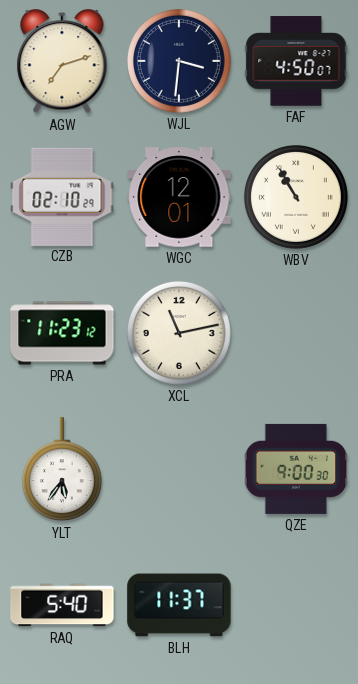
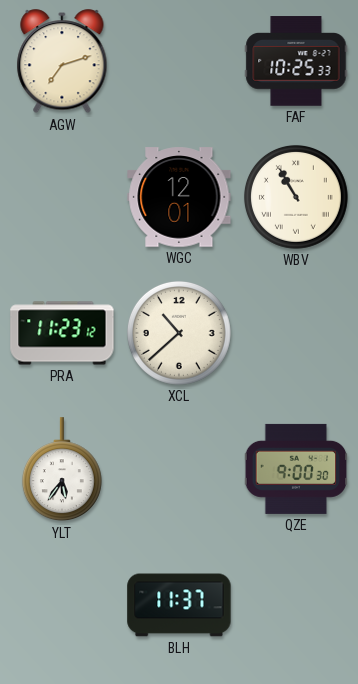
WJL: 3:31 -> none (179, 61)
FAF: 4:50 -> 10:25 (296, 61)
CZB: 02:10 -> none (62, 196)
XCL: 11:13 -> 10:38 (179, 333)
RAQ: 5:40 -> none (62, 605)
